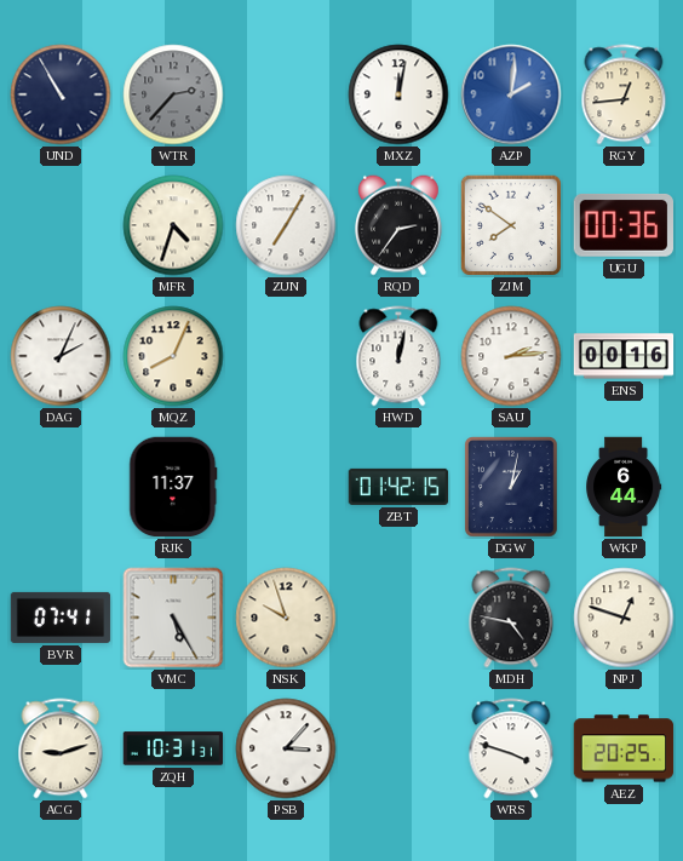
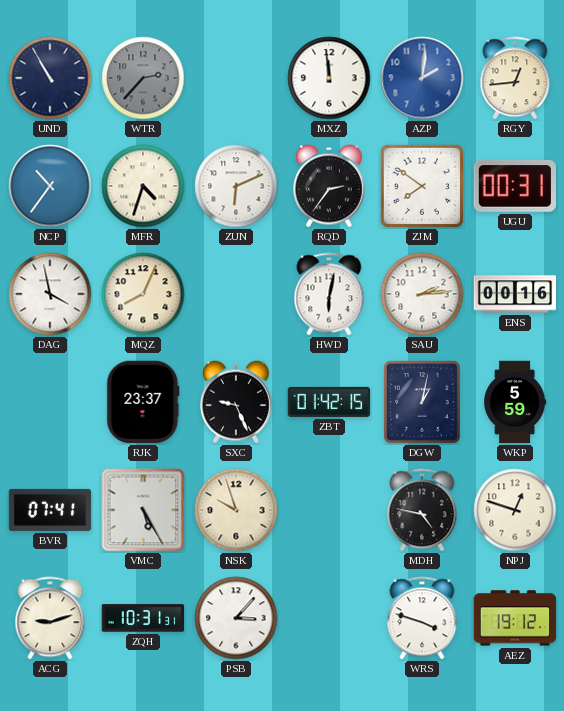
MXZ: 12:02 -> 11:59 (329, 78)
NCP: none -> 10:36 (50, 186)
ZUN: 7:05 -> 6:11 (236, 186)
UGU: 00:36 -> 00:31 (515, 186)
DAG: 2:04 -> 3:58 (50, 294)
HWD: 12:02 -> 6:02 (329, 294)
RJK: 11:37 -> 23:37 (143, 402)
SXC: none -> 9:26 (236, 402)
WKP: 6:44 -> 5:59 (515, 402)
AEZ: 20:25 -> 19:12 (515, 618)
